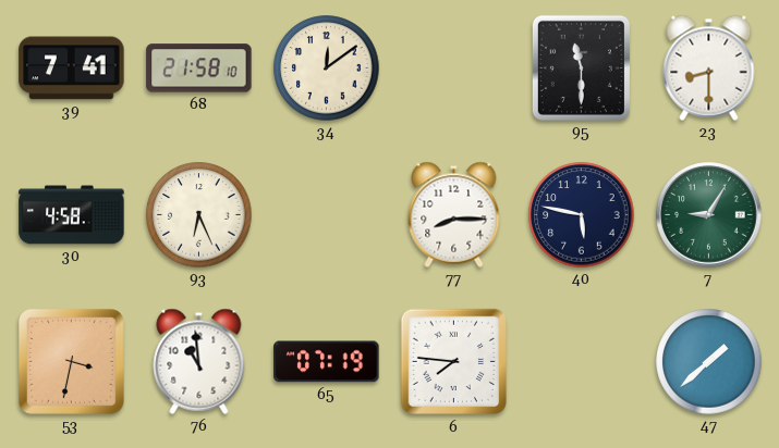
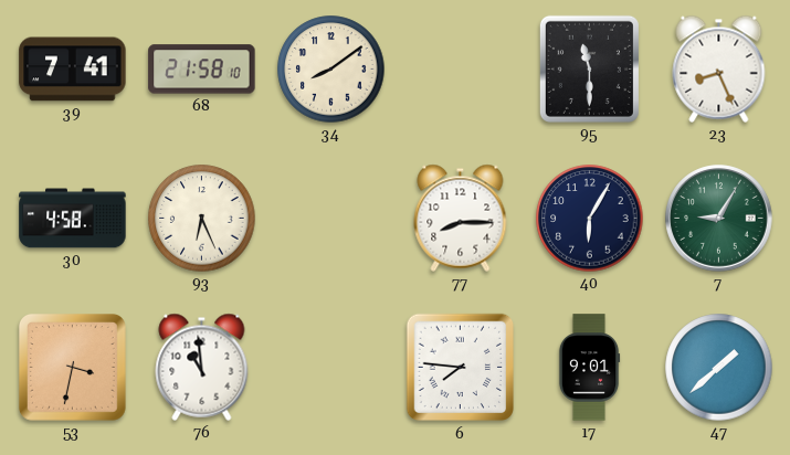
34: 12:09 -> 8:09 (331, 70)
23: 8:30 -> 8:26 (719, 68)
40: 5:47 -> 6:05 (590, 219)
65: 07:19 -> none (327, 362)
17: none -> 9:01 (589, 368)
